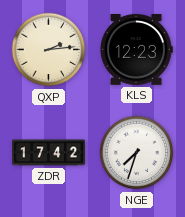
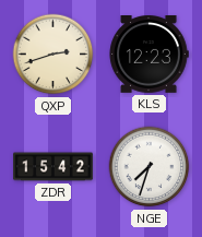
QXP: 2:14 -> 2:42 (54, 55)
ZDR: 17:42 -> 15:42 (54, 167)
